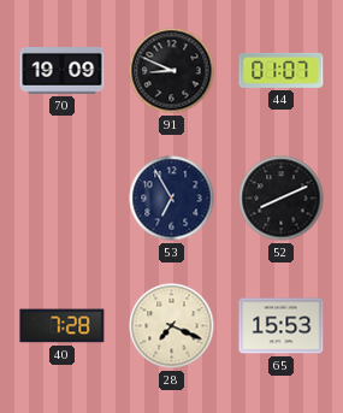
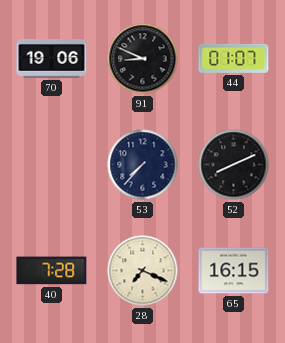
70: 19:09 -> 19:06 (52, 59)
53: 6:55 -> 7:37 (143, 165)
65: 15:53 -> 16:15 (234, 271)
